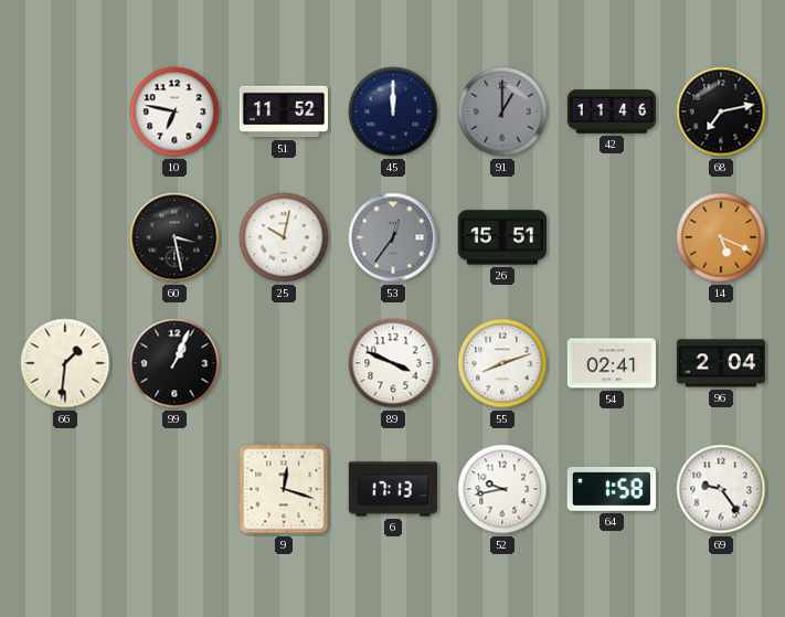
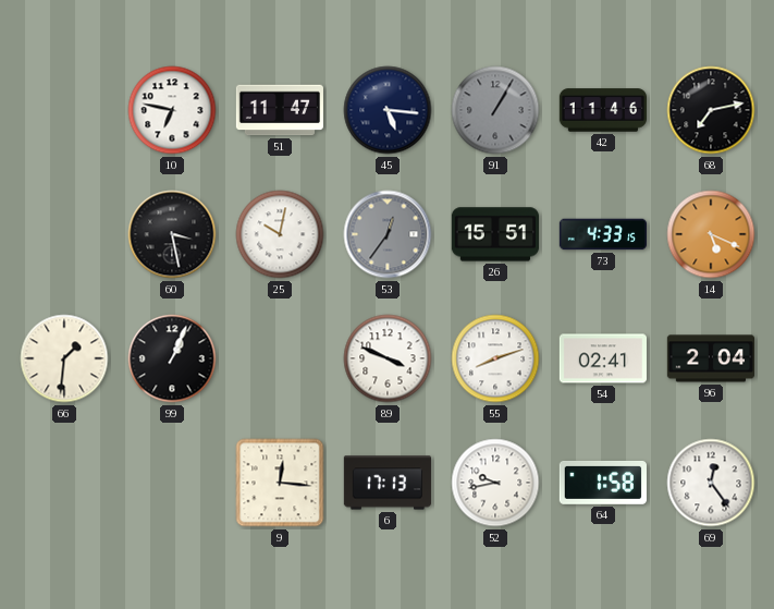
51: 11:52 -> 11:47 (280, 110)
45: 12:00 -> 5:16 (388, 110)
91: 1:00 -> 1:05 (495, 110)
73: none -> 4:33 (602, 234)
9: 12:18 -> 12:16 (280, 483)
69: 9:24 -> 12:24 (711, 483)
